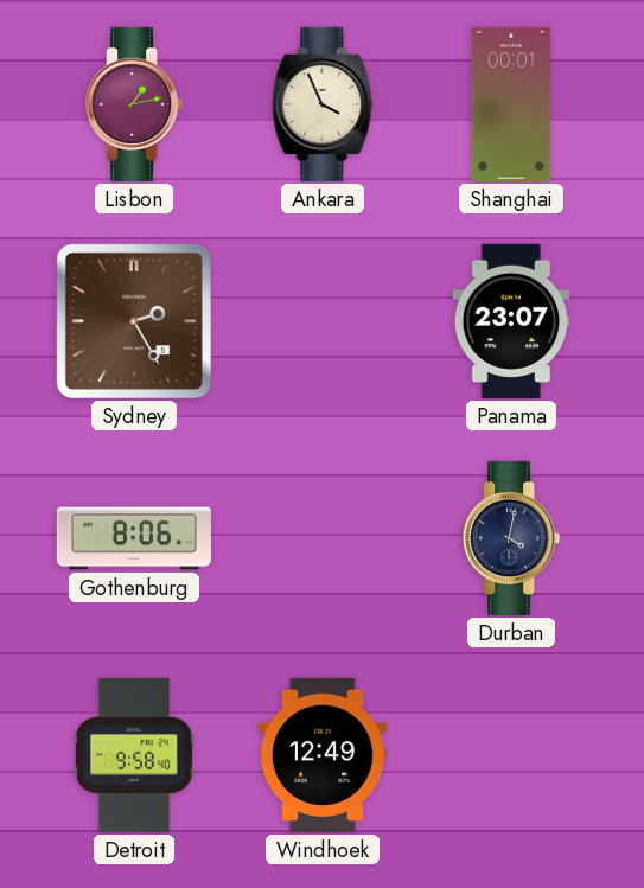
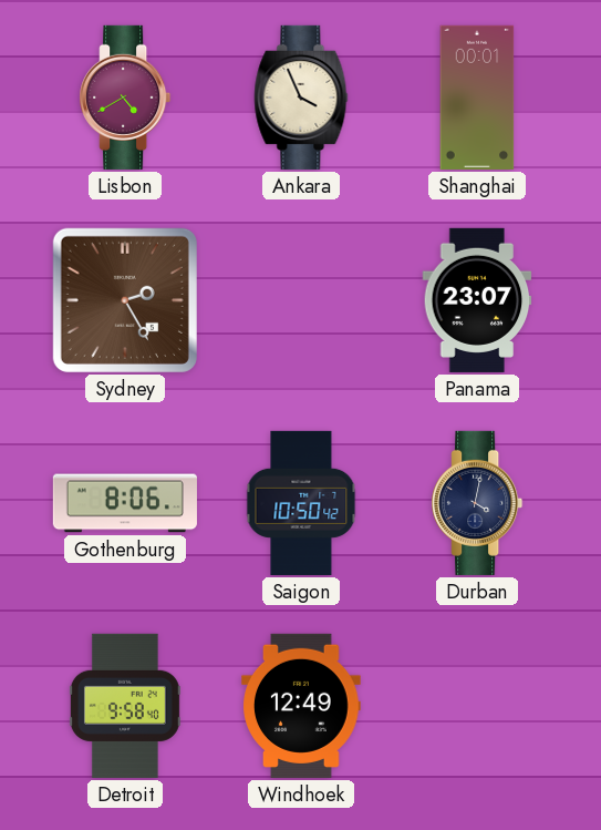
Lisbon: 1:13 -> 4:40 (125, 98)
Saigon: none -> 10:50 (301, 503)
